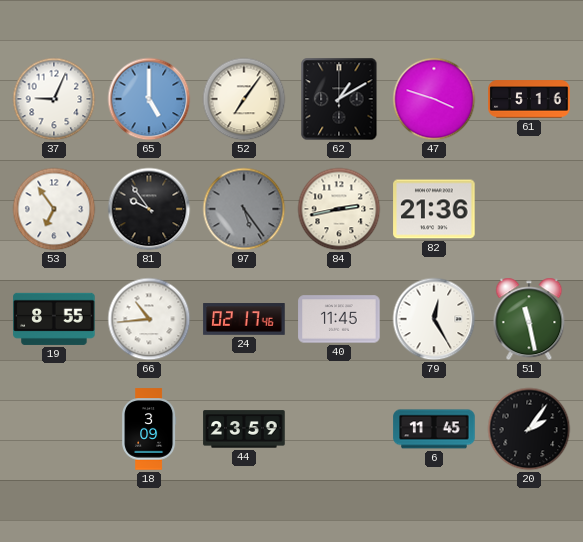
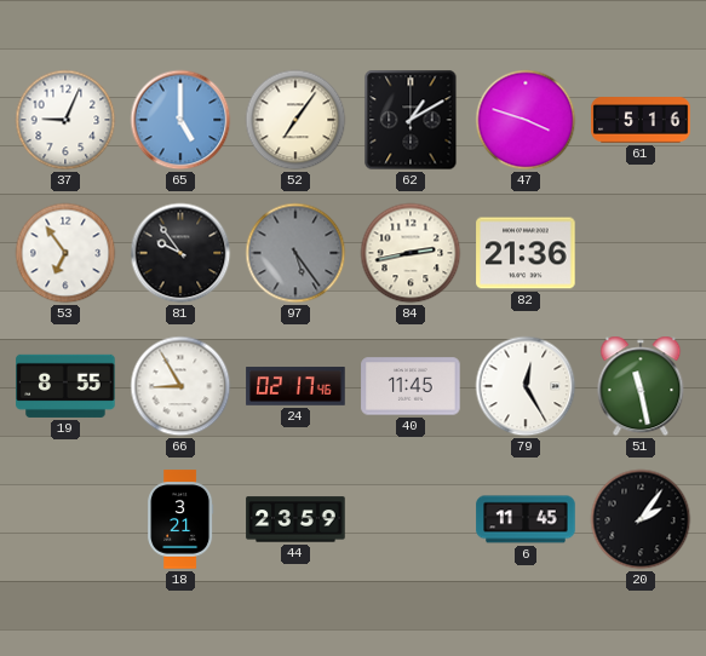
66: 10:44 -> 8:55 (180, 386)
18: 3:09 -> 3:21 (182, 519)
